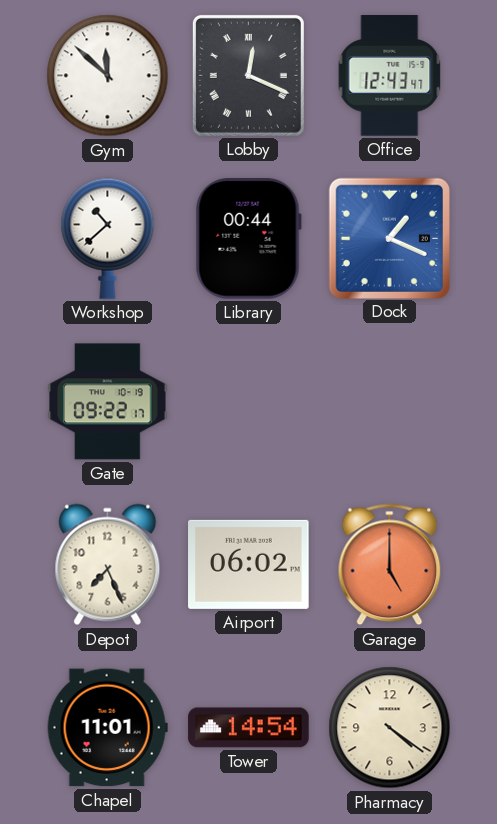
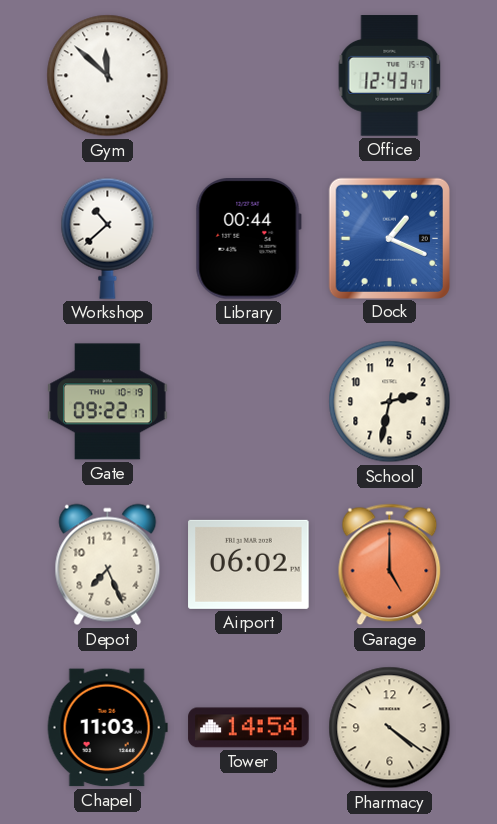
Lobby: 12:19 -> none (248, 75)
School: none -> 2:32 (390, 402)
Chapel: 11:01 -> 11:03 (107, 728)
